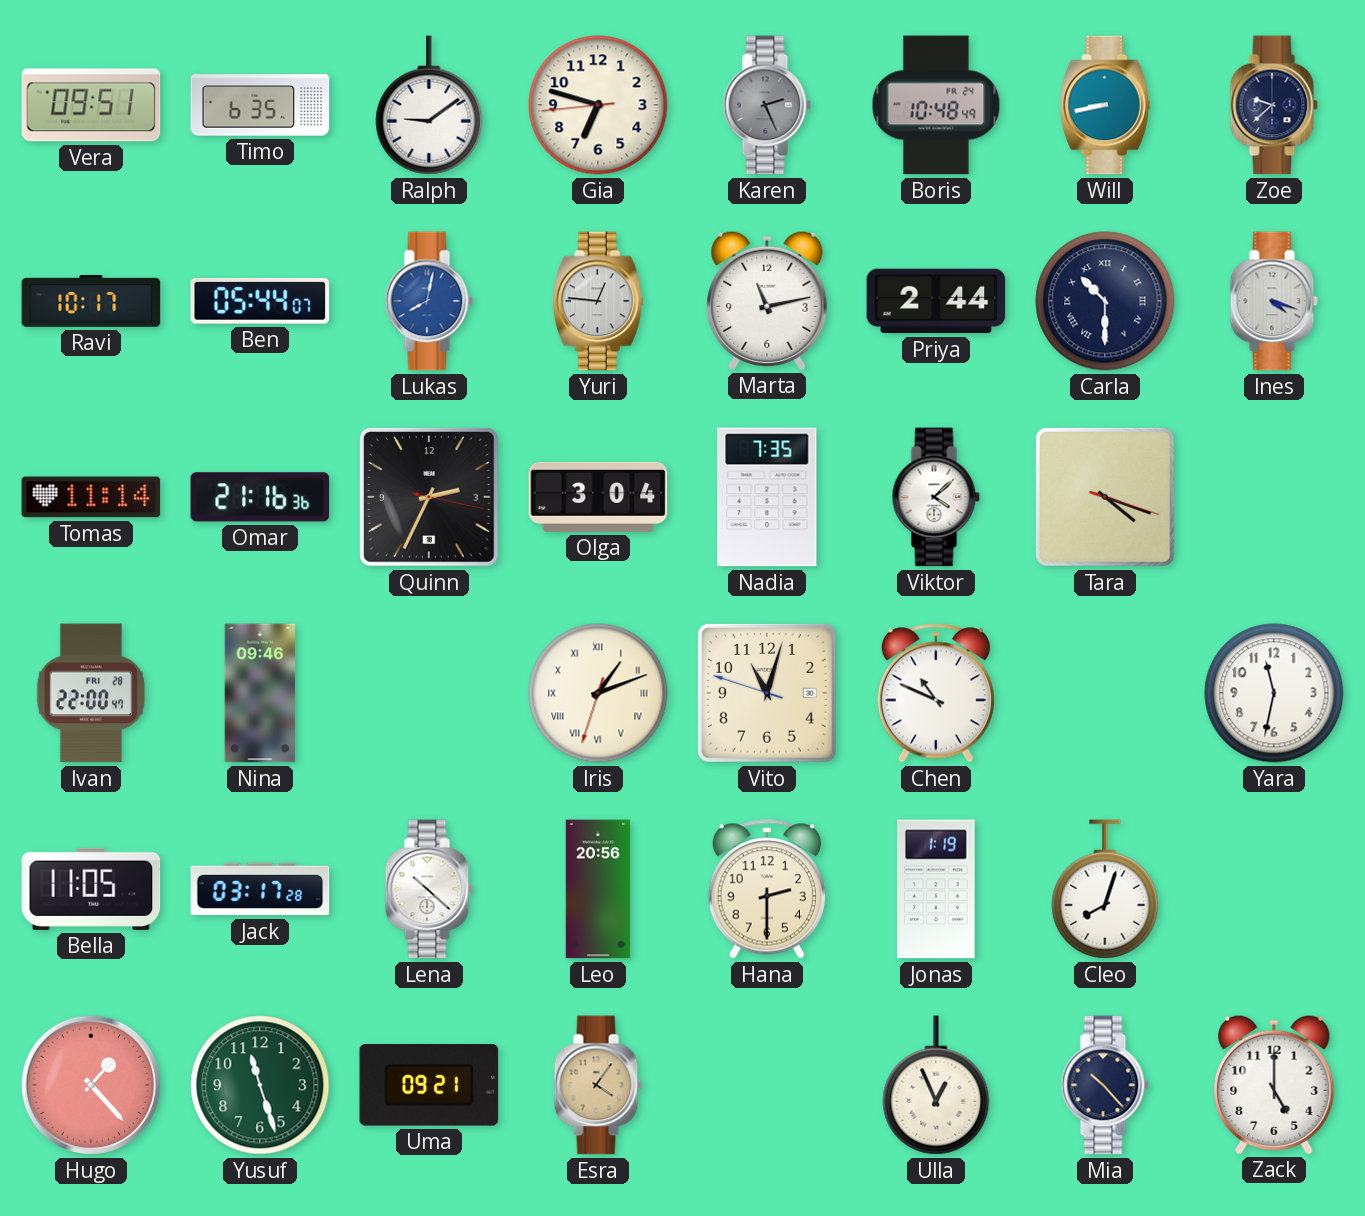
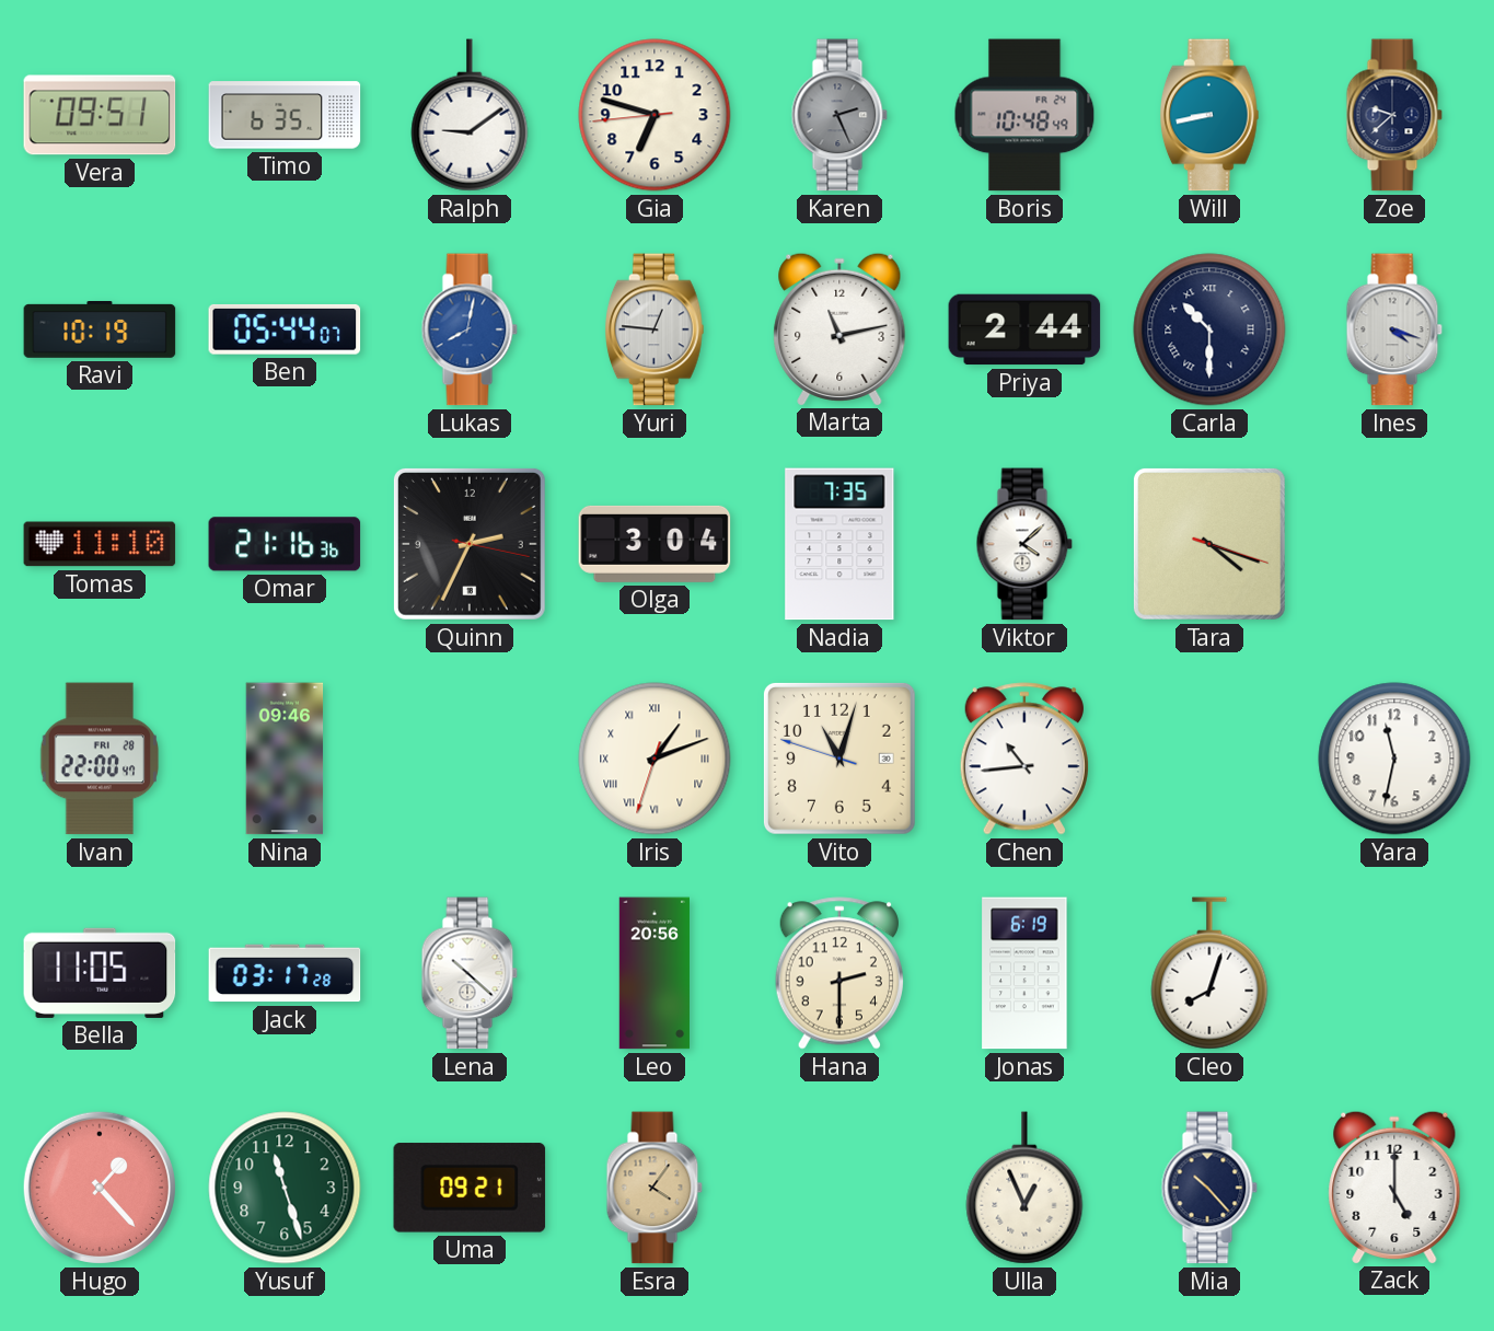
Ravi: 10:17 -> 10:19 (100, 329)
Tomas: 11:14 -> 11:10 (100, 544)
Chen: 10:49 -> 10:44 (1024, 759)
Jonas: 1:19 -> 6:19 (1024, 973)
